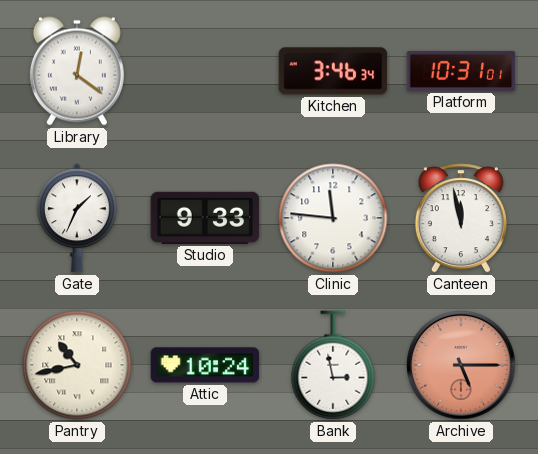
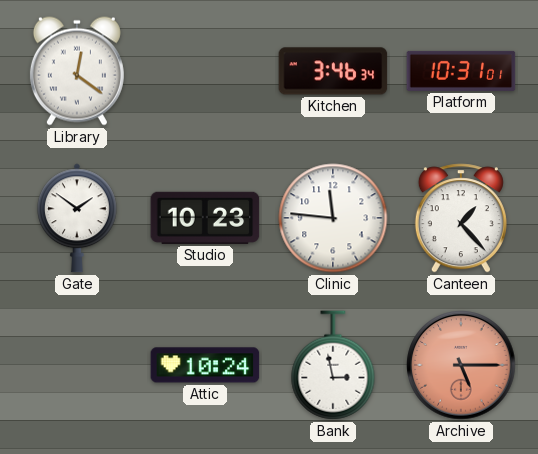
Gate: 1:34 -> 1:51 (78, 218)
Studio: 9:33 -> 10:23 (205, 218)
Canteen: 11:58 -> 1:23 (461, 218)
Pantry: 10:43 -> none (77, 365)
